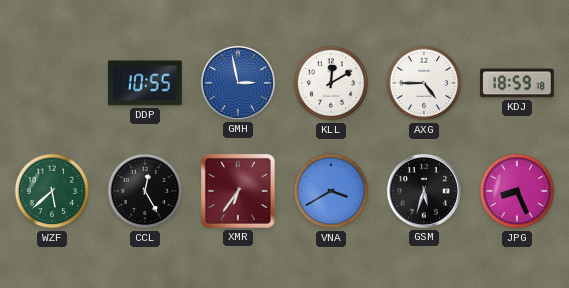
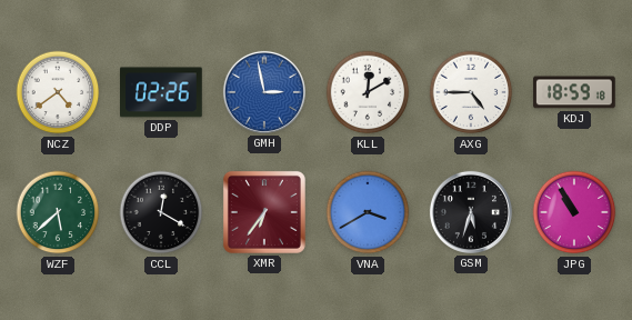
NCZ: none -> 4:39 (58, 92)
DDP: 10:55 -> 02:26 (162, 92)
CCL: 12:25 -> 12:20 (161, 212)
JPG: 8:26 -> 10:55 (574, 212)
